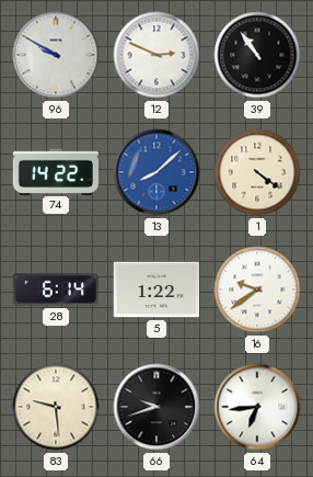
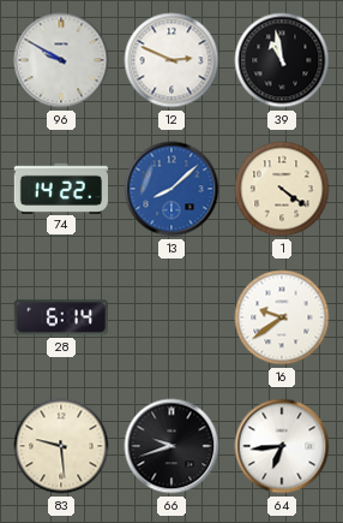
39: 10:54 -> 10:58 (282, 60)
5: 1:22 -> none (155, 289)
